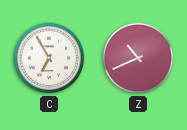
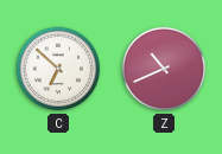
C: 6:55 -> 6:52 (58, 69)
